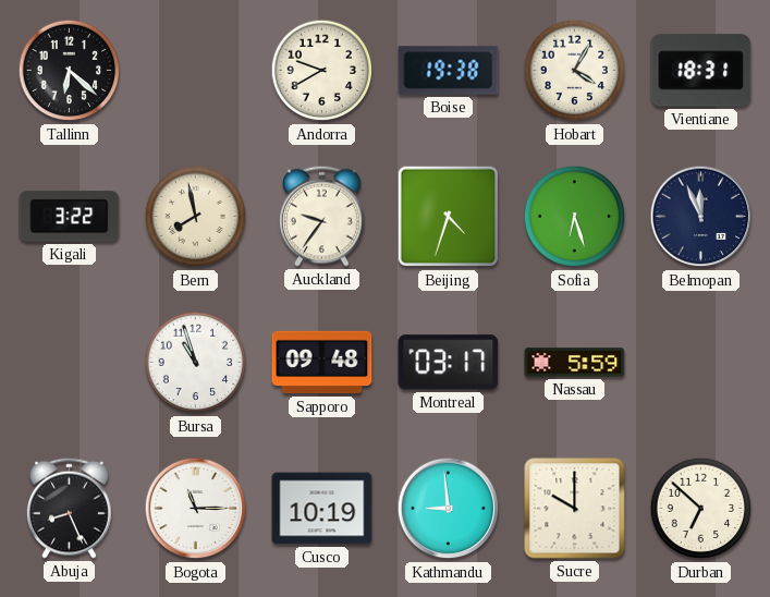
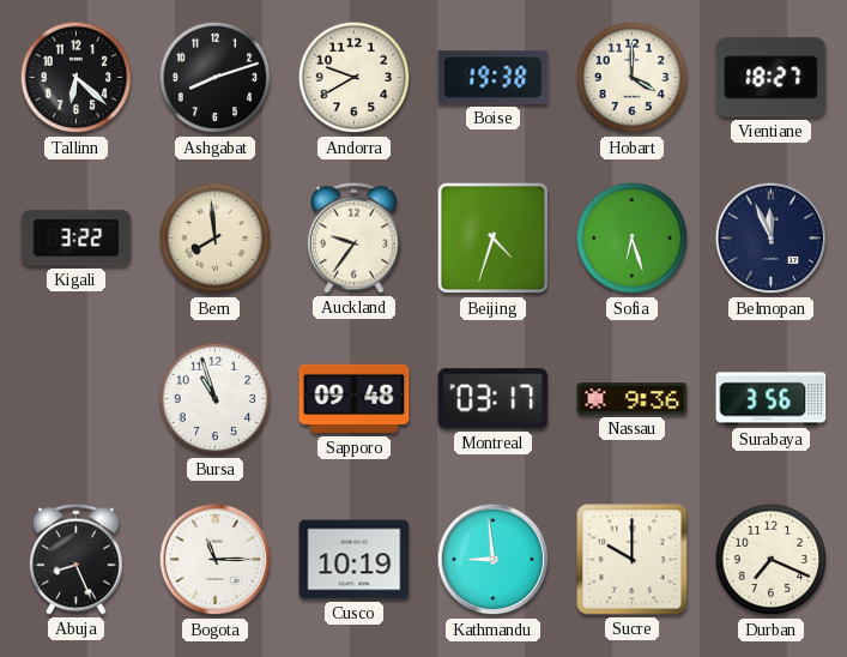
Ashgabat: none -> 8:12 (216, 78)
Hobart: 4:05 -> 4:00 (633, 78)
Vientiane: 18:31 -> 18:27 (772, 78)
Bern: 7:58 -> 7:59 (216, 239)
Nassau: 5:59 -> 9:36 (633, 399)
Surabaya: none -> 3:56 (772, 399)
Durban: 6:52 -> 7:19 (772, 560)
